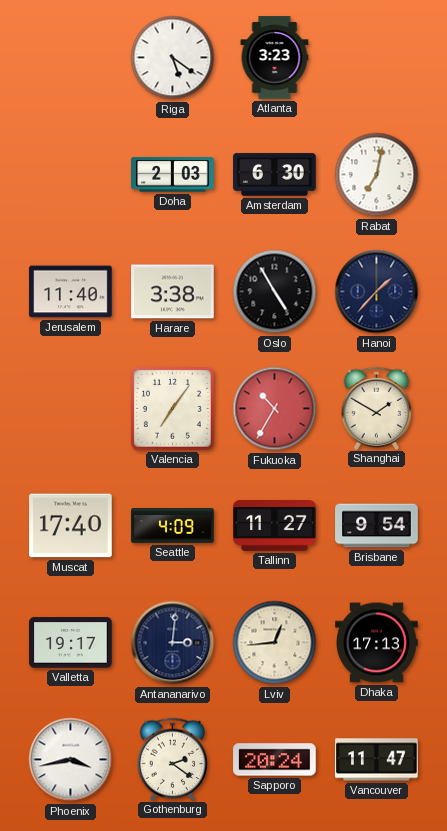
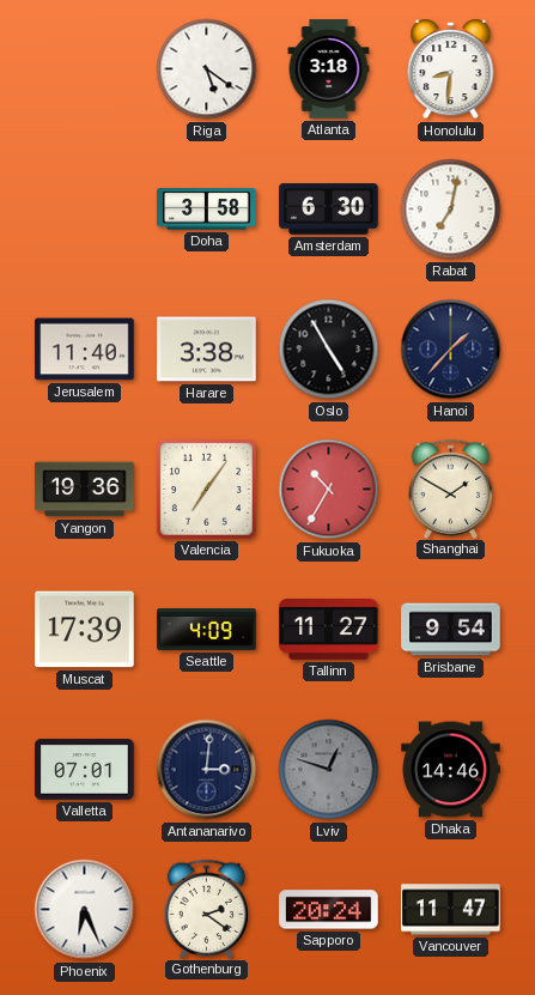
Atlanta: 3:23 -> 3:18 (329, 69)
Honolulu: none -> 8:31 (451, 71)
Doha: 2:03 -> 3:58 (207, 210)
Yangon: none -> 19:36 (85, 490)
Muscat: 17:40 -> 17:39 (85, 630)
Valletta: 19:17 -> 07:01 (85, 770)
Lviv: 12:44 -> 12:48 (329, 770)
Lviv dial: cream -> grey (329, 770)
Dhaka: 17:13 -> 14:46 (451, 770)
Phoenix: 3:43 -> 6:26 (85, 910)
